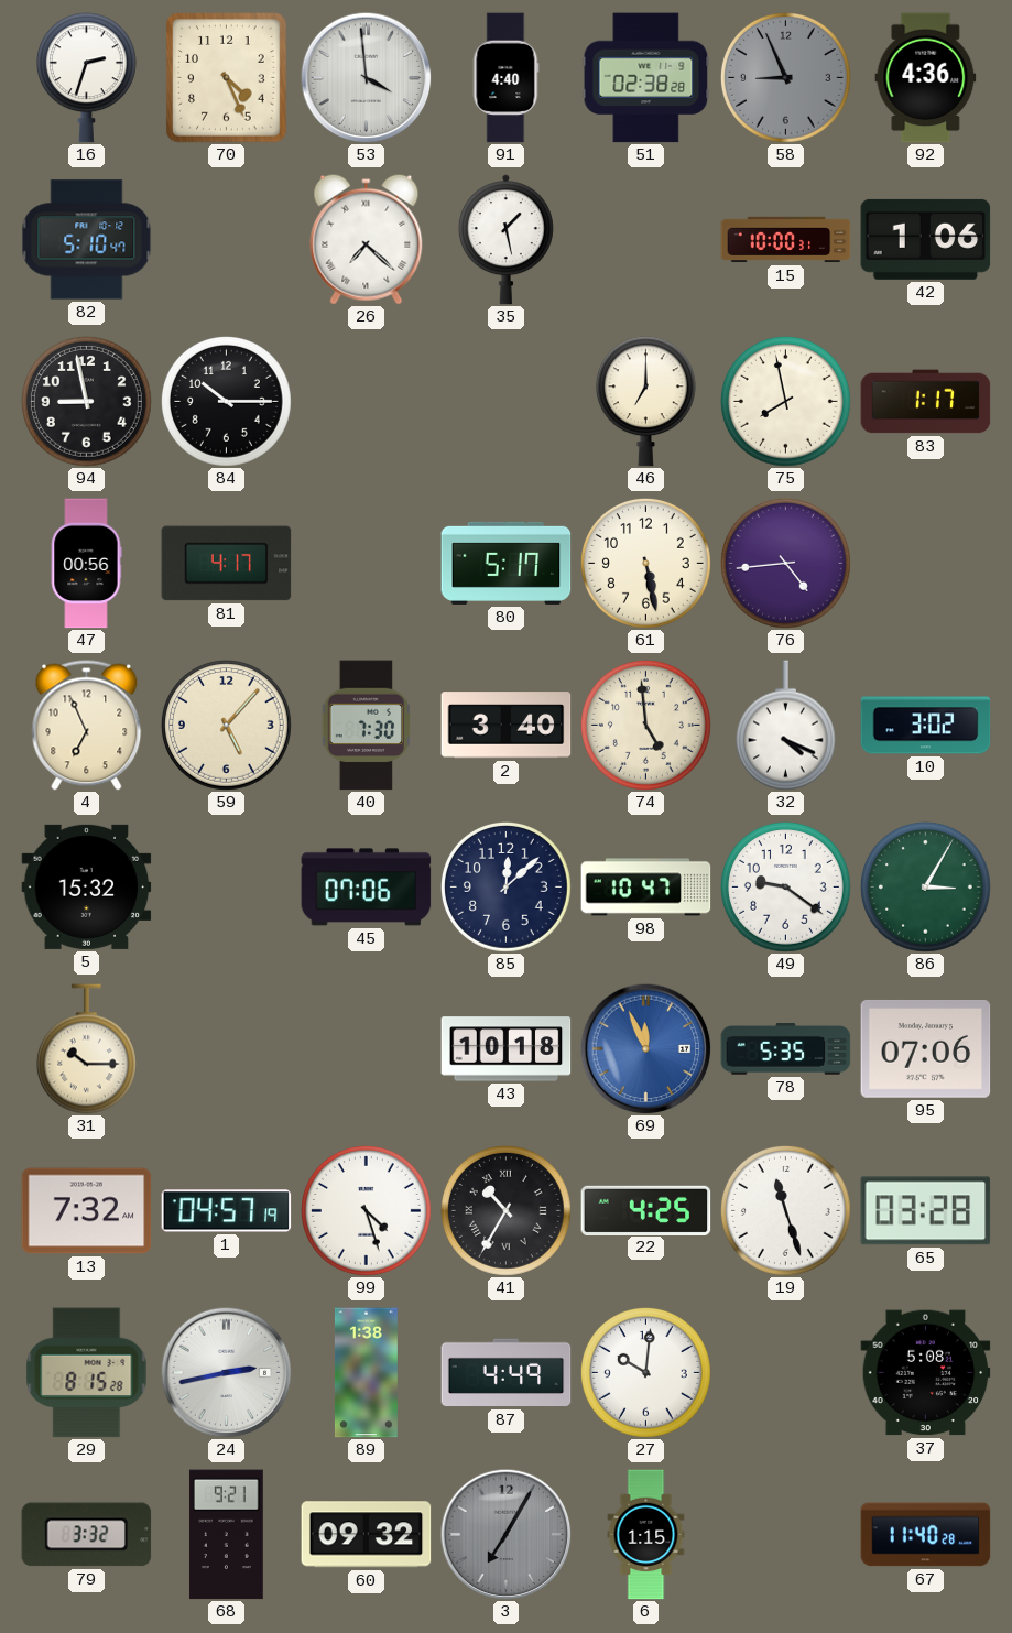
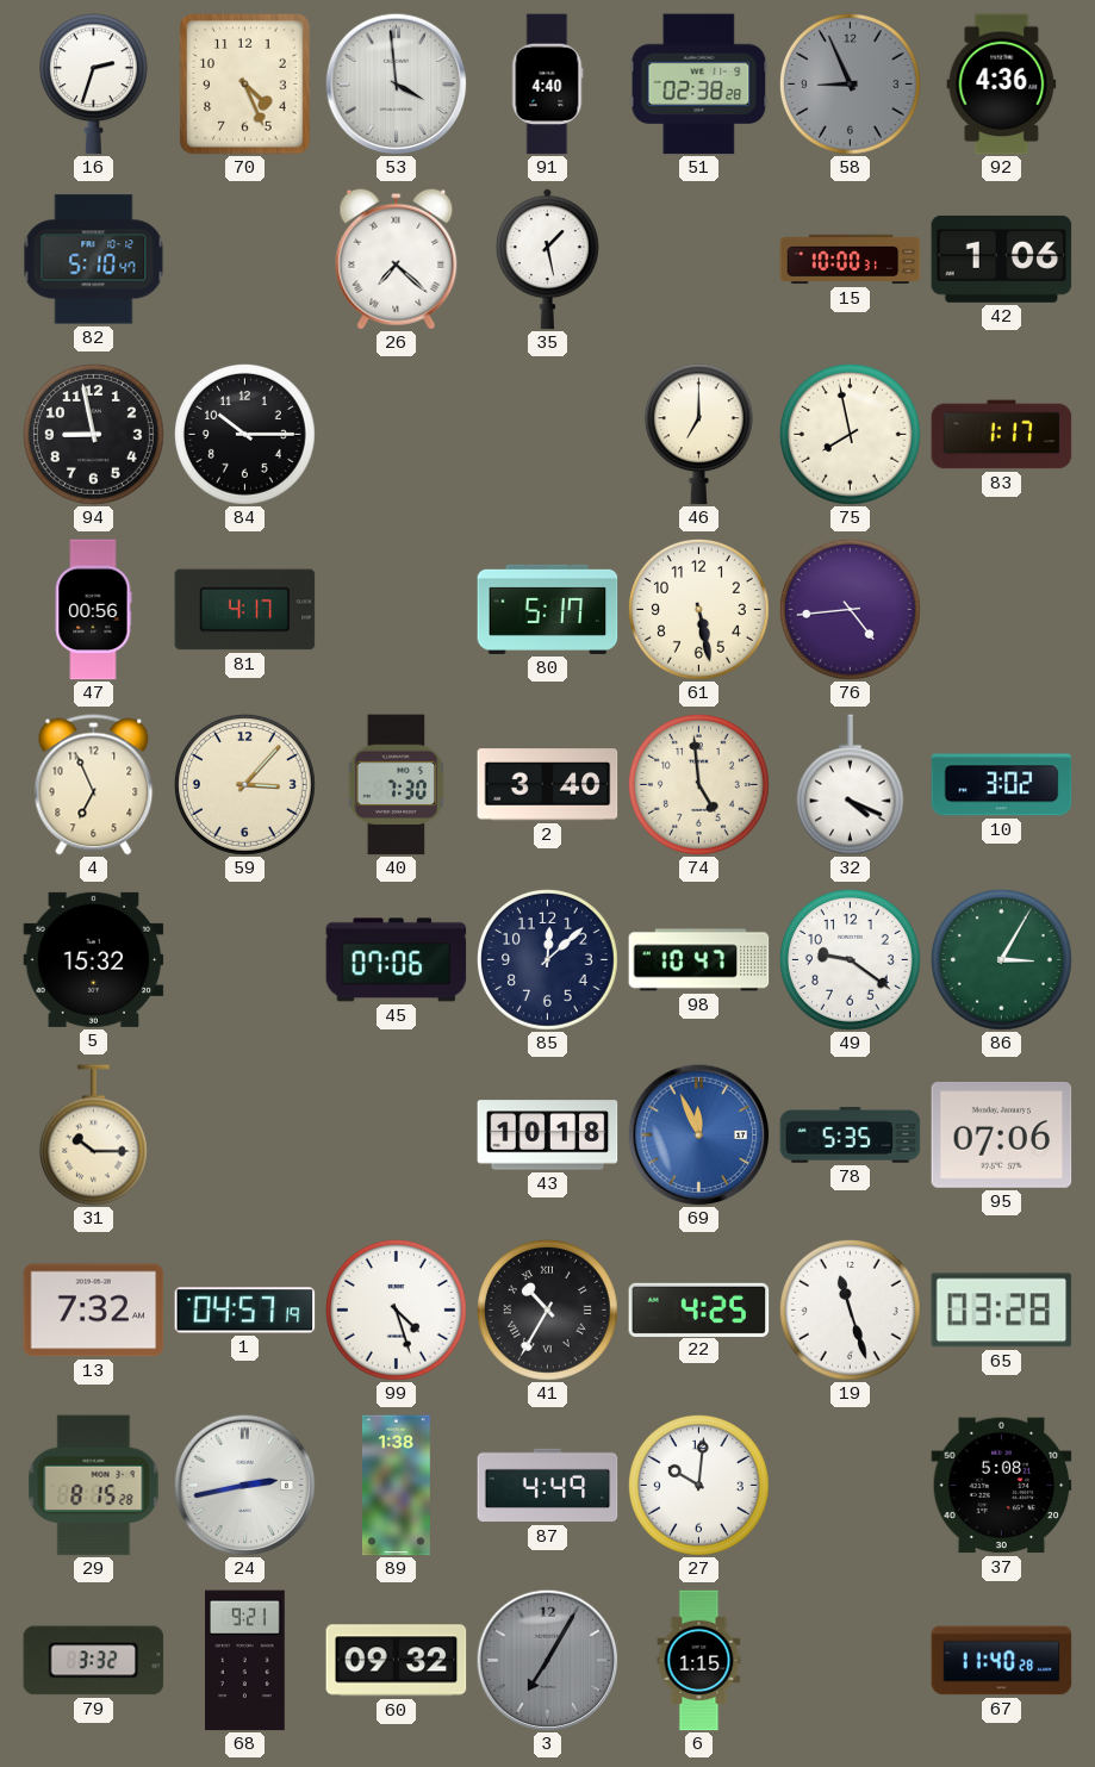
59: 5:07 -> 3:07 (244, 784)
